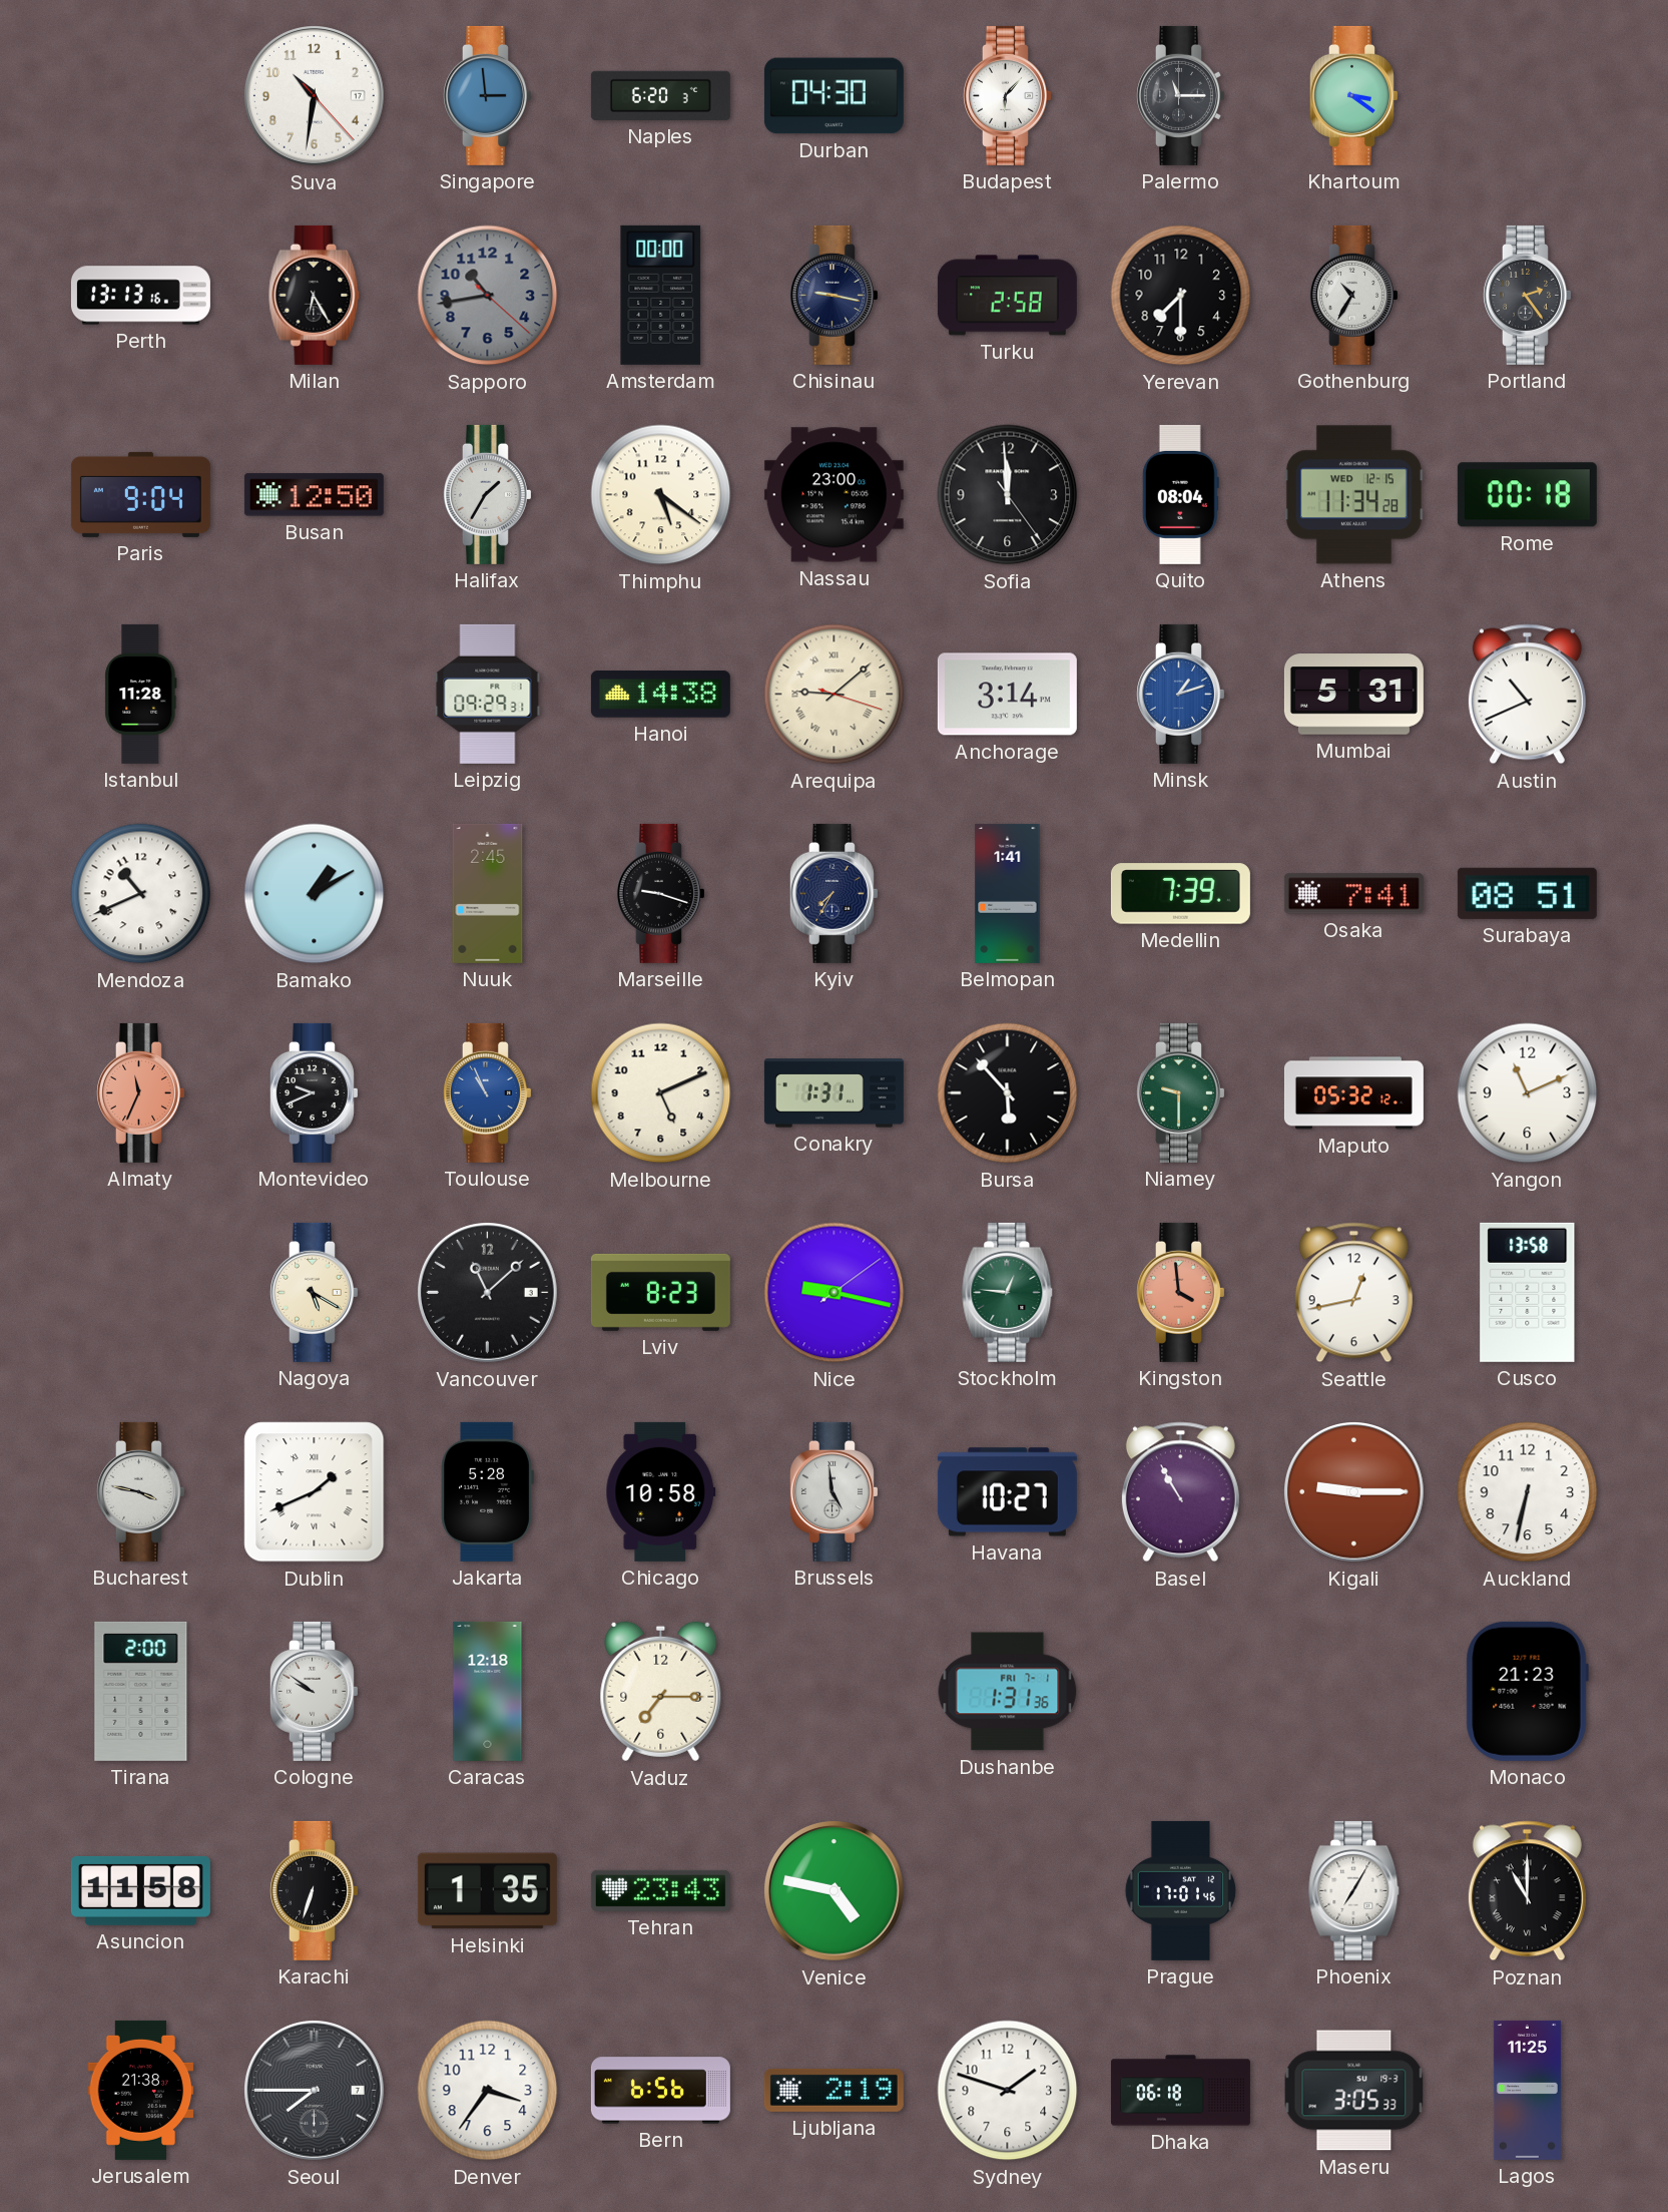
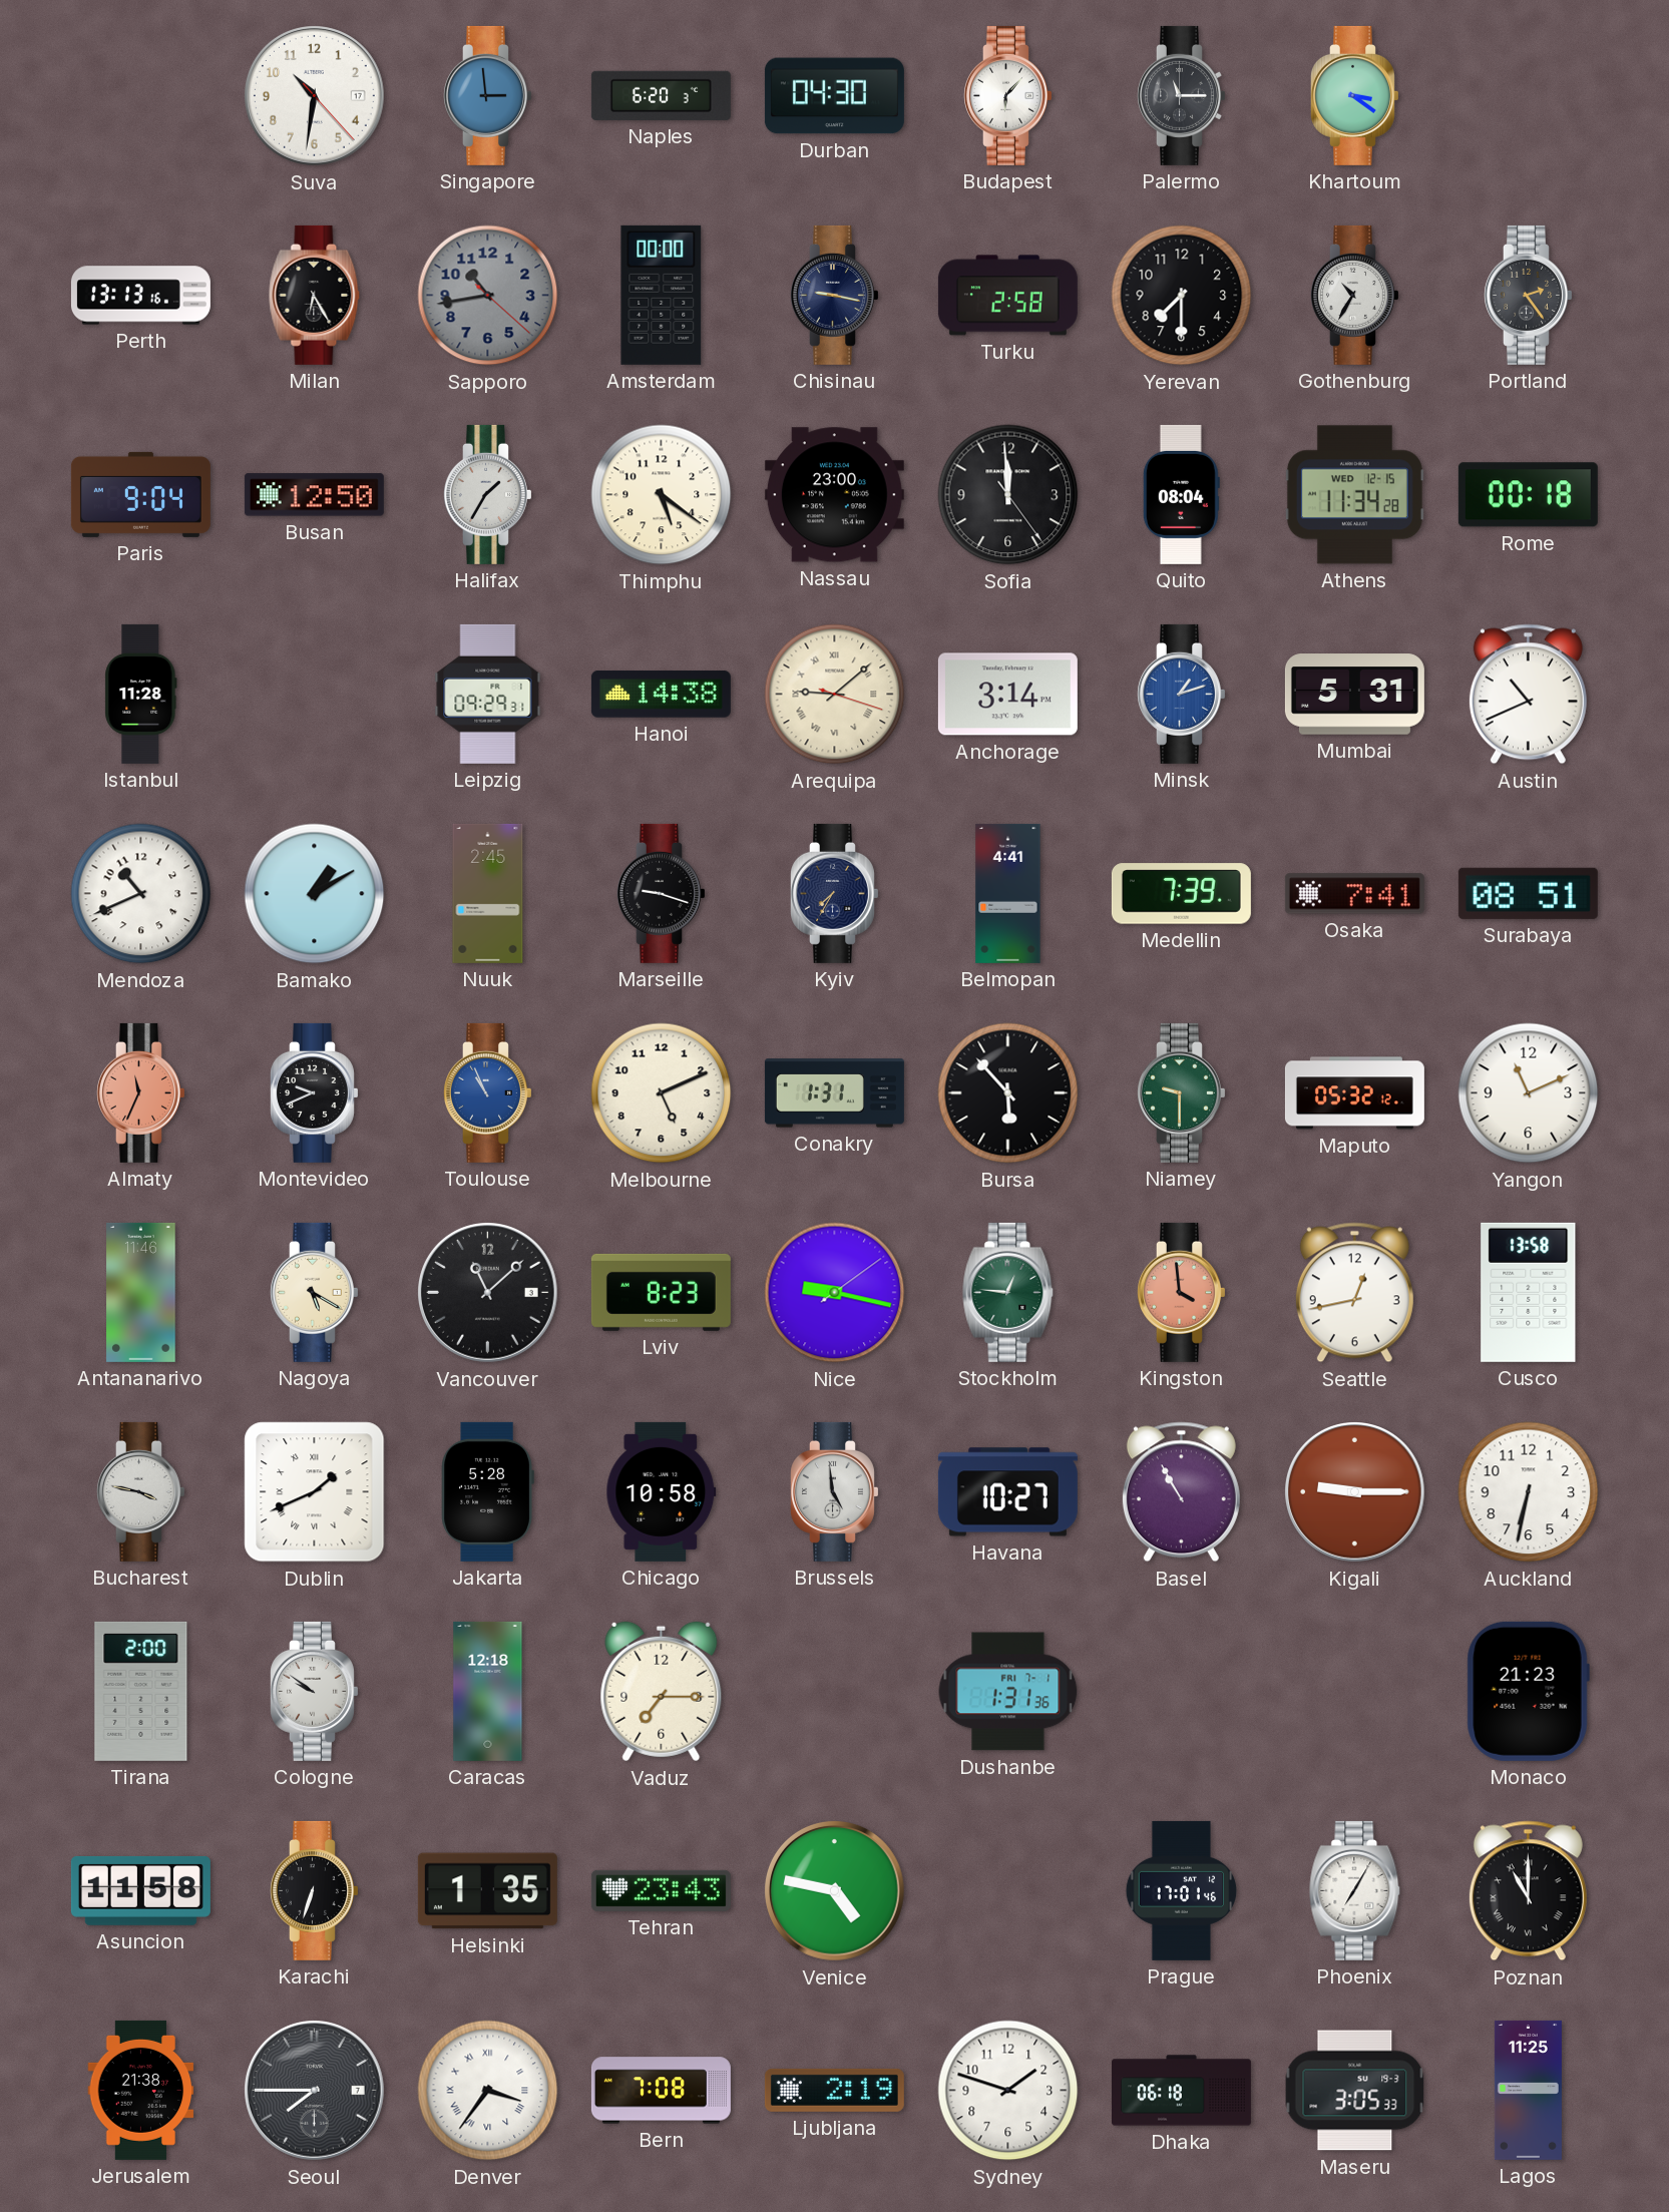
Belmopan: 1:41 -> 4:41 (1008, 893)
Antananarivo: none -> 11:46 (141, 1292)
Denver numerals: Arabic -> Roman (488, 2091)
Bern: 6:56 -> 7:08 (661, 2091)
